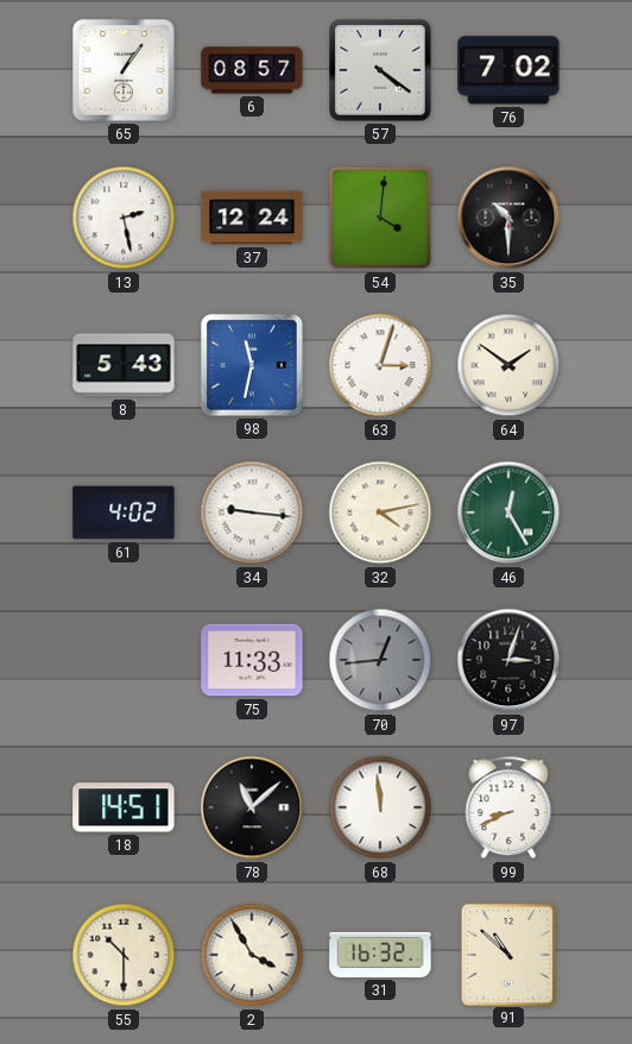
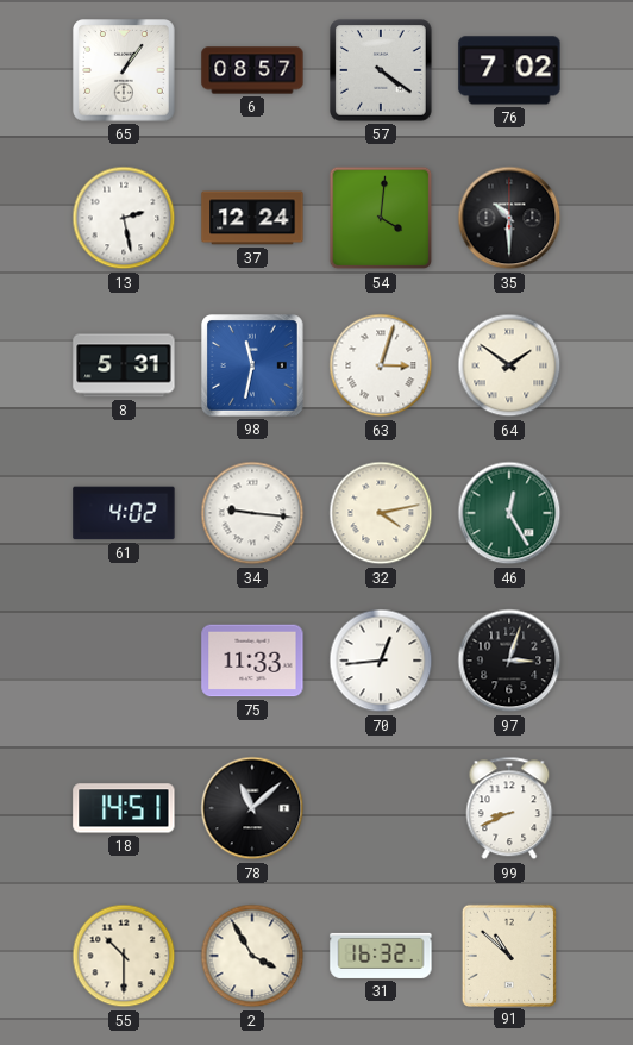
8: 5:43 -> 5:31 (124, 365)
70 dial: grey -> white (381, 661)
68: 11:59 -> none (380, 807)
